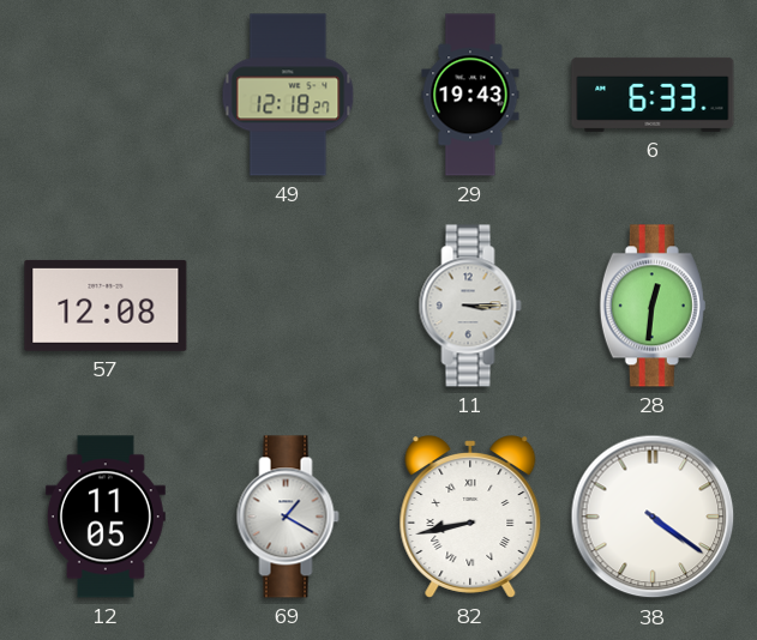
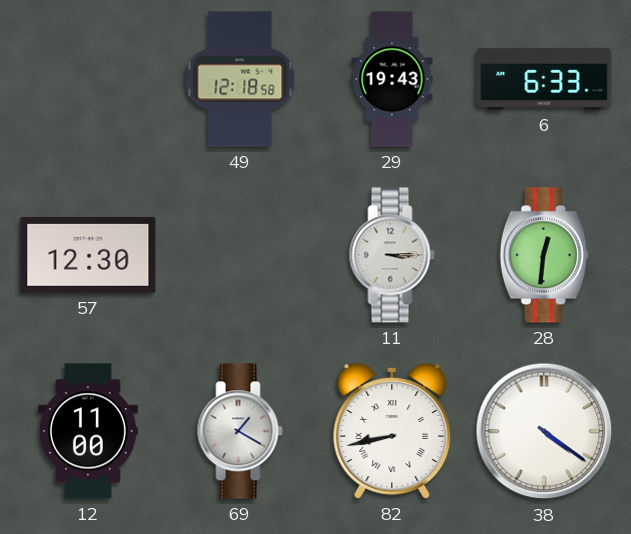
49: 12:18:27 -> 12:18:58 (240, 79)
57: 12:08 -> 12:30 (88, 255)
12: 11:05 -> 11:00 (88, 431)
